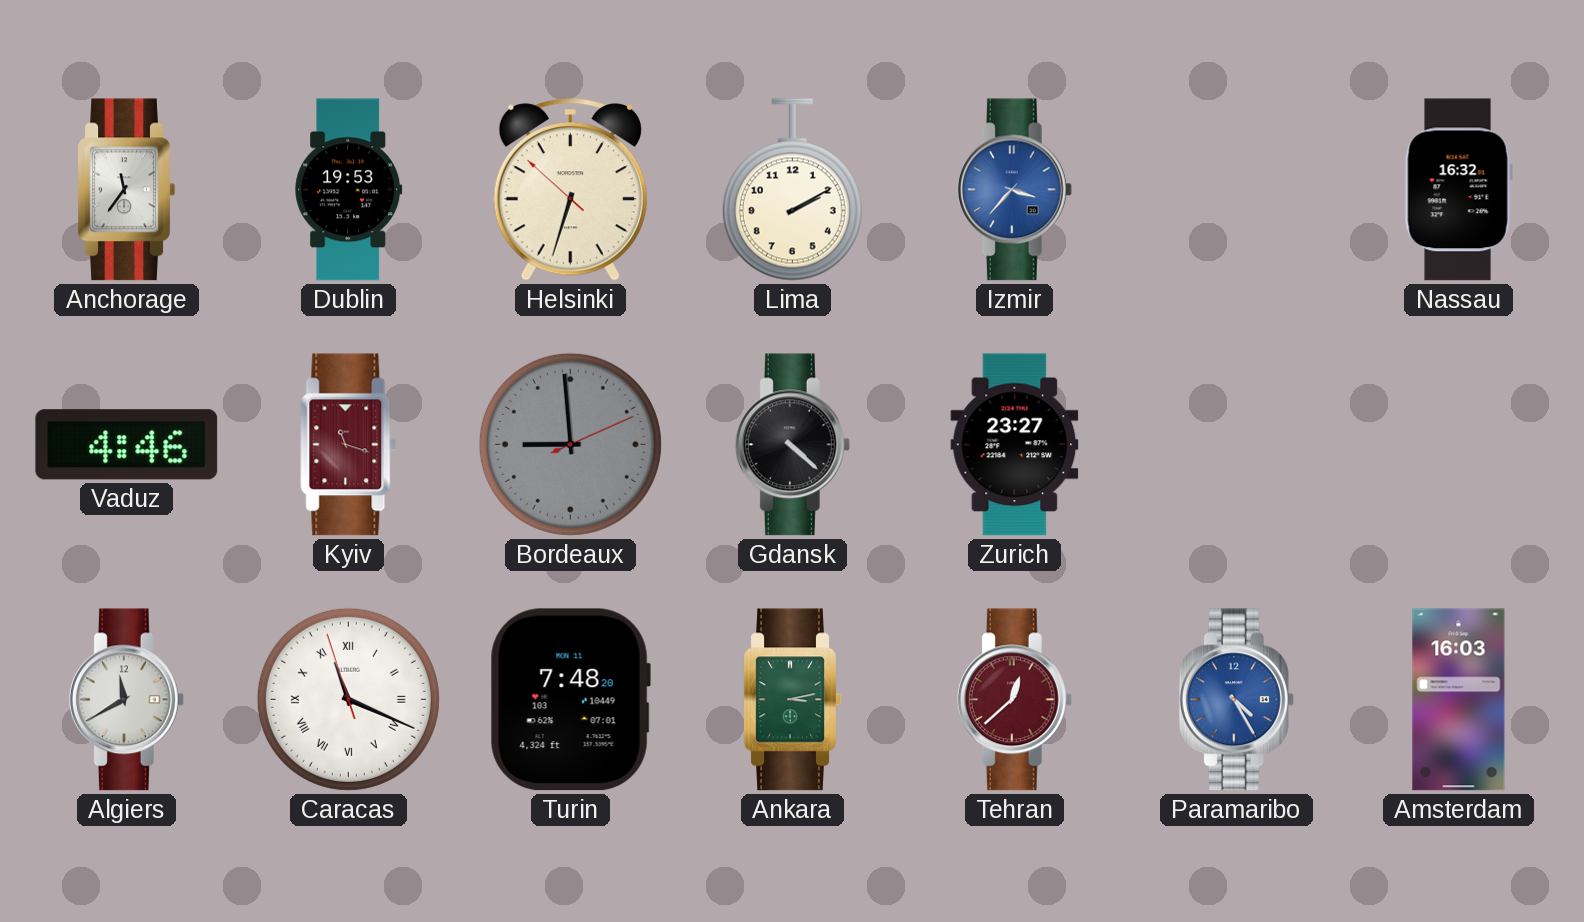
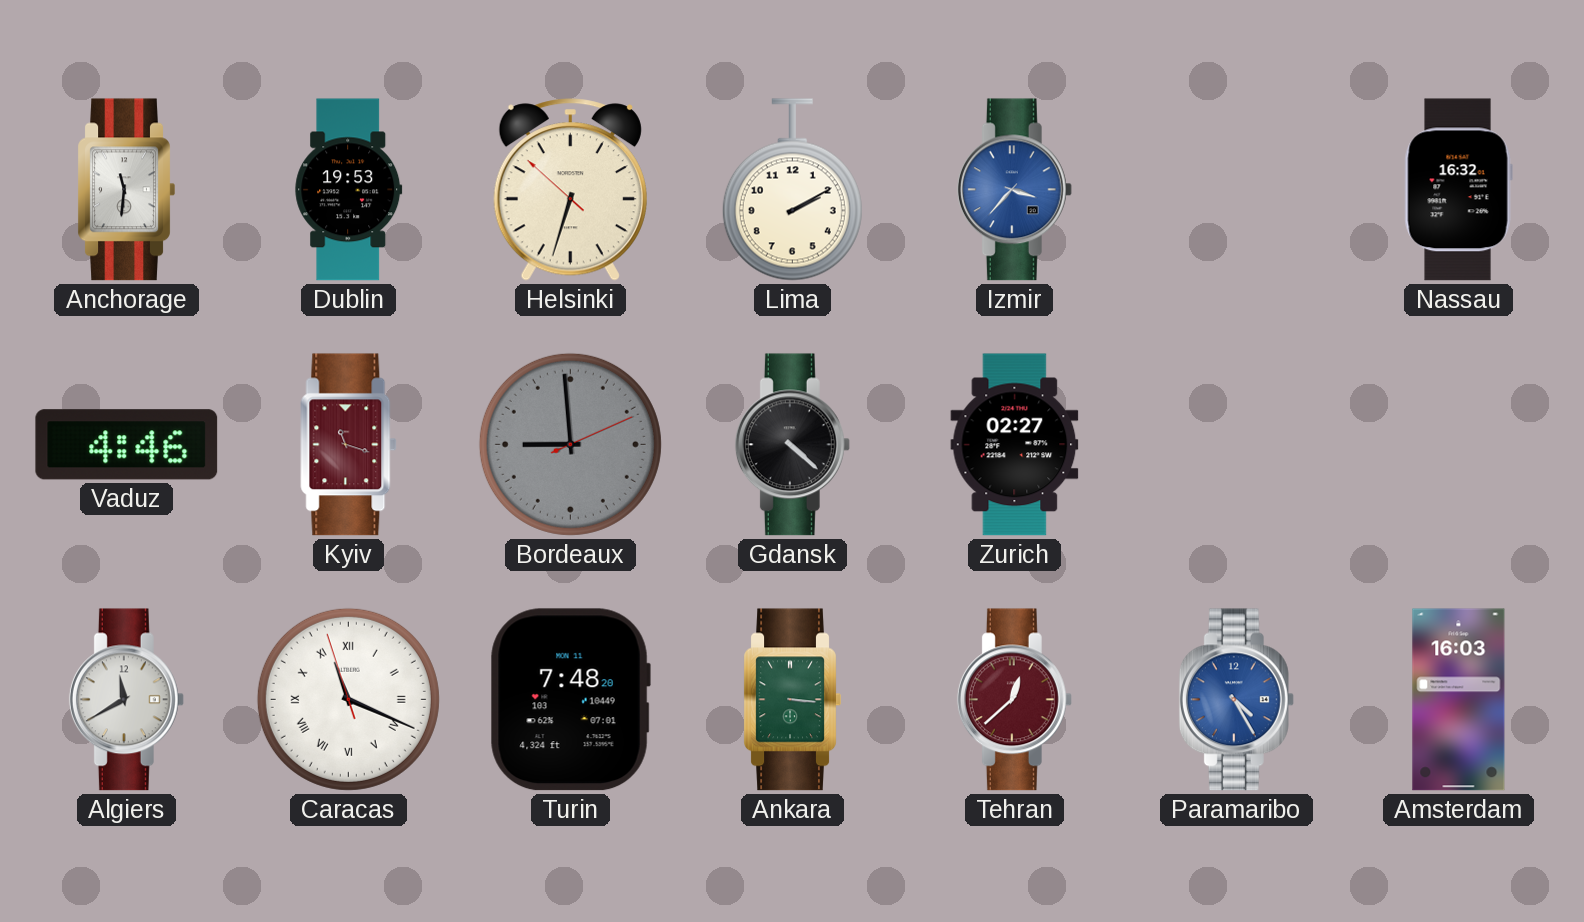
Anchorage: 11:36 -> 11:31 (126, 190)
Zurich: 23:27 -> 02:27 (1015, 445)
Ankara: 3:13 -> 3:16 (792, 700)
